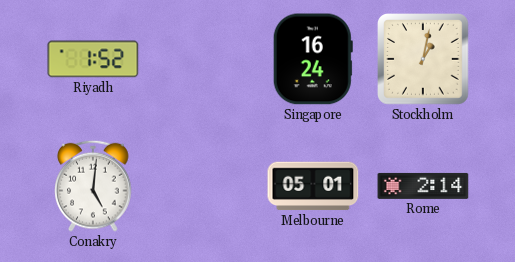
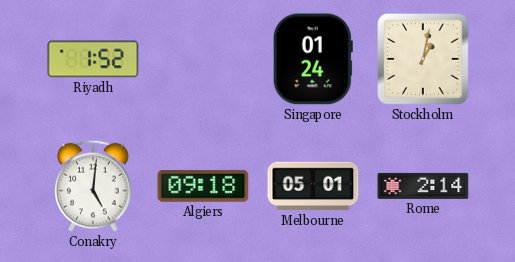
Singapore: 16:24 -> 01:24 (313, 59)
Algiers: none -> 09:18 (203, 187)
